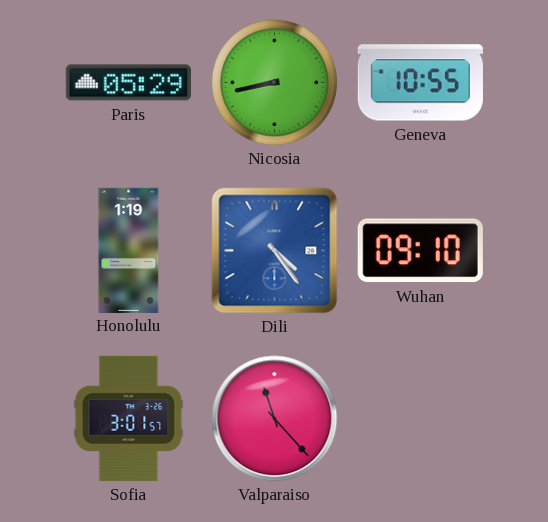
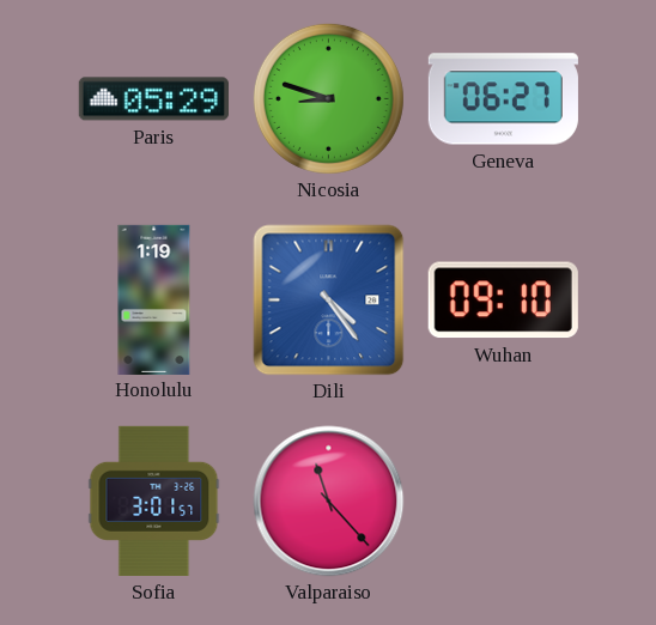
Nicosia: 8:43 -> 8:48 (328, 98)
Geneva: 10:55 -> 06:27 (503, 99)
